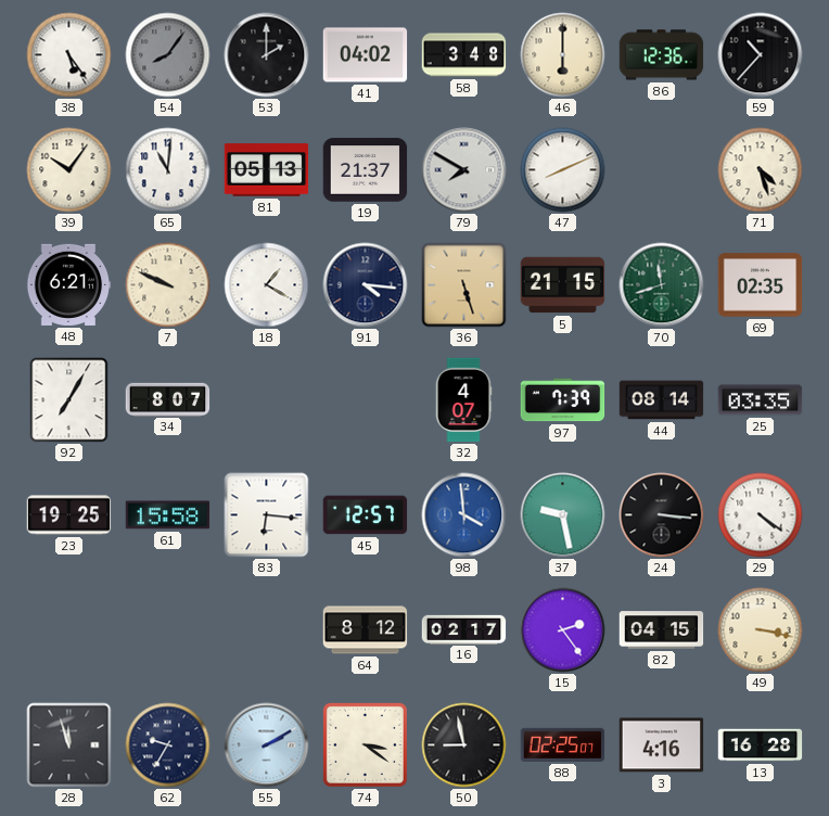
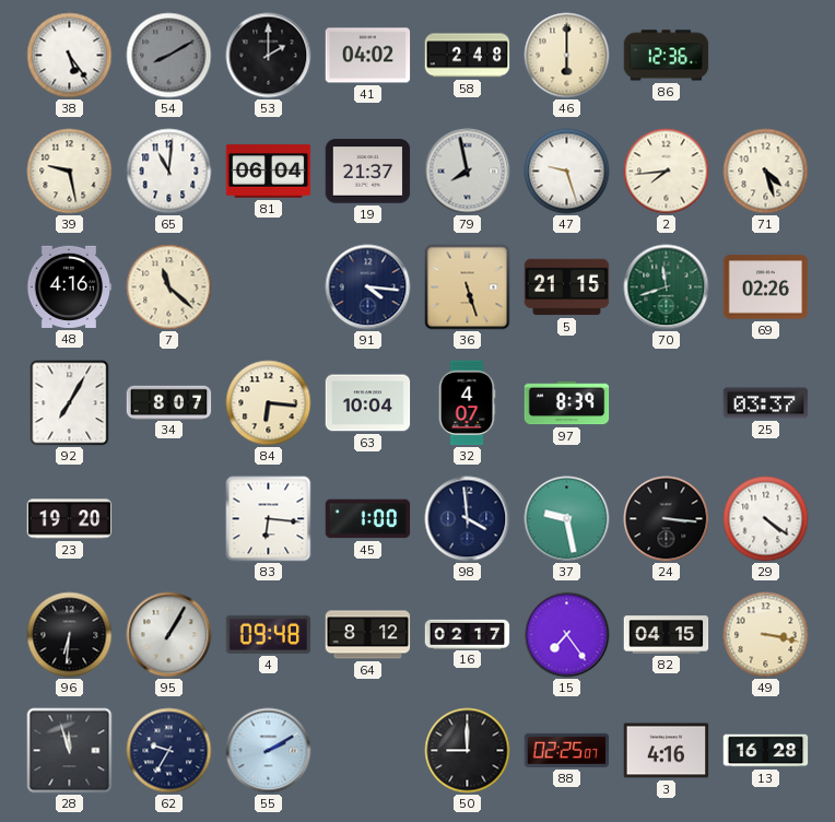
54: 8:06 -> 8:10 (169, 56)
58: 3:48 -> 2:48 (468, 56)
59: 10:37 -> none (761, 55)
39: 10:06 -> 9:28 (70, 172)
81: 05:13 -> 06:04 (269, 172)
79: 7:50 -> 7:58 (468, 172)
47: 8:11 -> 9:27 (567, 172)
2: none -> 7:44 (667, 172)
48: 6:21 -> 4:16 (69, 286)
7: 9:49 -> 11:22 (169, 287)
18: 1:20 -> none (267, 285)
69: 02:35 -> 02:26 (766, 287)
84: none -> 6:16 (269, 403)
63: none -> 10:04 (368, 403)
97: 7:39 -> 8:39 (567, 403)
44: 08:14 -> none (662, 400)
25: 03:35 -> 03:37 (766, 403)
23: 19:25 -> 19:20 (70, 519)
61: 15:58 -> none (168, 515)
45: 12:57 -> 1:00 (368, 519)
98 dial: blue -> navy (468, 519)
96: none -> 6:31 (70, 635)
95: none -> 1:05 (169, 635)
4: none -> 09:48 (269, 634)
15: 2:24 -> 7:24 (567, 635)
74: 3:21 -> none (365, 744)
50: 8:58 -> 9:00 (468, 751)
